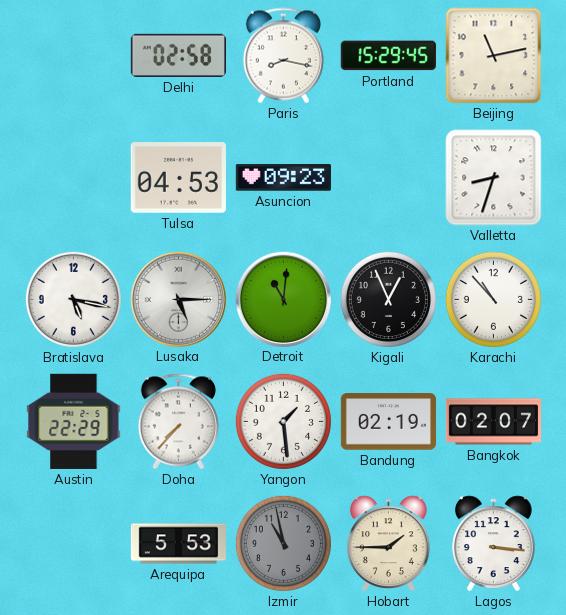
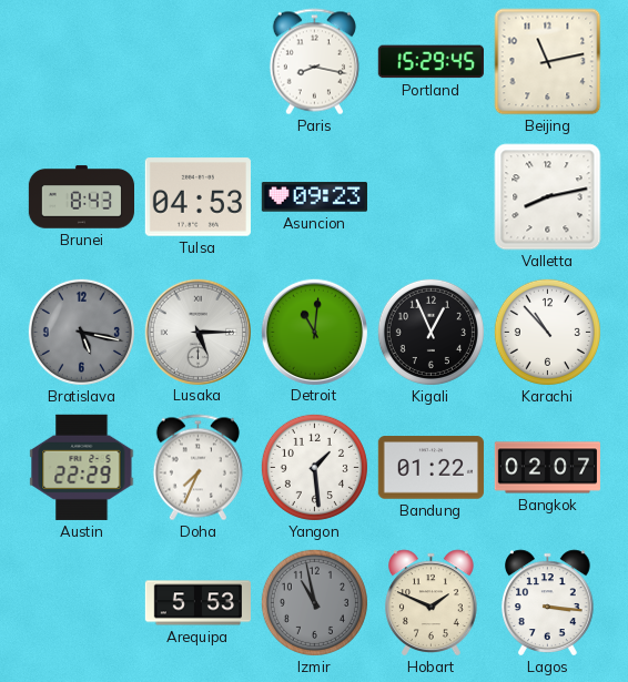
Delhi: 02:58 -> none (178, 55)
Brunei: none -> 8:43 (81, 197)
Valletta: 8:33 -> 8:13 (548, 197)
Bratislava dial: white -> grey (81, 332)
Doha: 7:37 -> 7:34 (197, 468)
Bandung: 02:19 -> 01:22 (431, 468)
Hobart: 1:45 -> 1:49 (432, 603)
